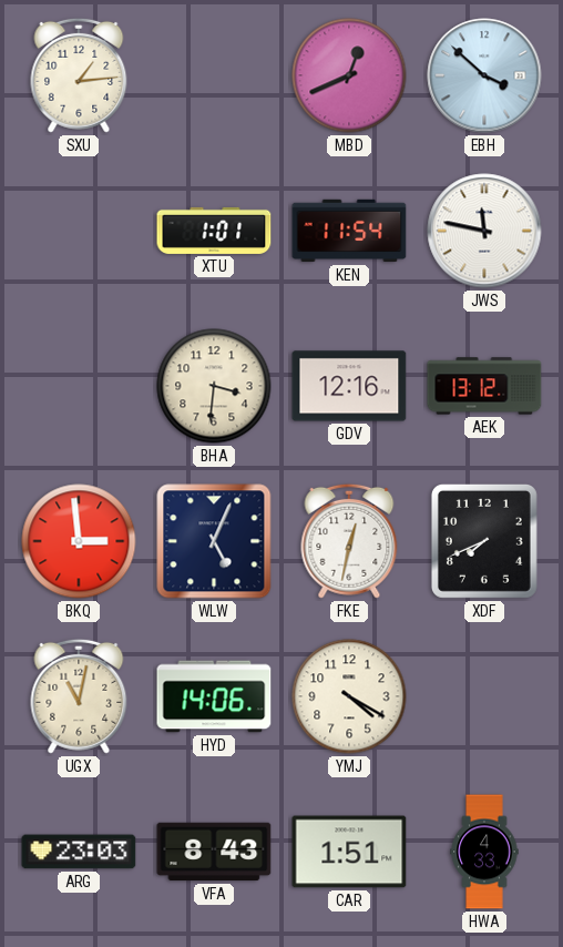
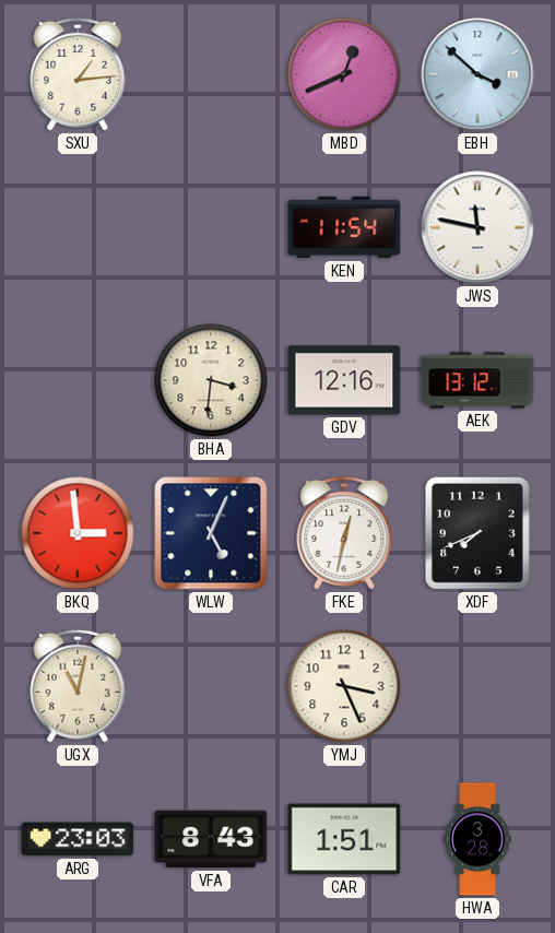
XTU: 1:01 -> none (214, 231)
HYD: 14:06 -> none (214, 696)
YMJ: 4:20 -> 3:26 (344, 686)
HWA: 4:33 -> 3:28 (477, 839)
